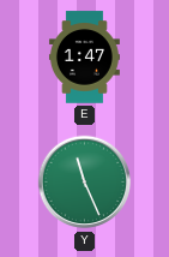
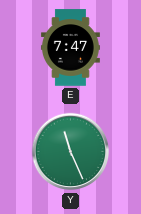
E: 1:47 -> 7:47 (70, 48)
